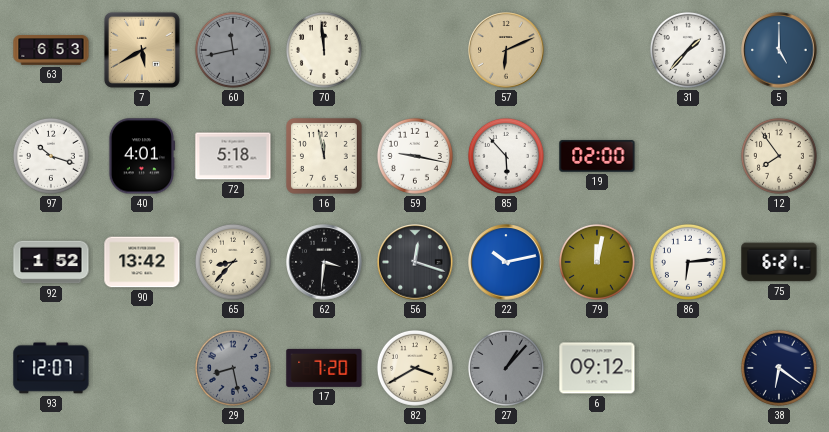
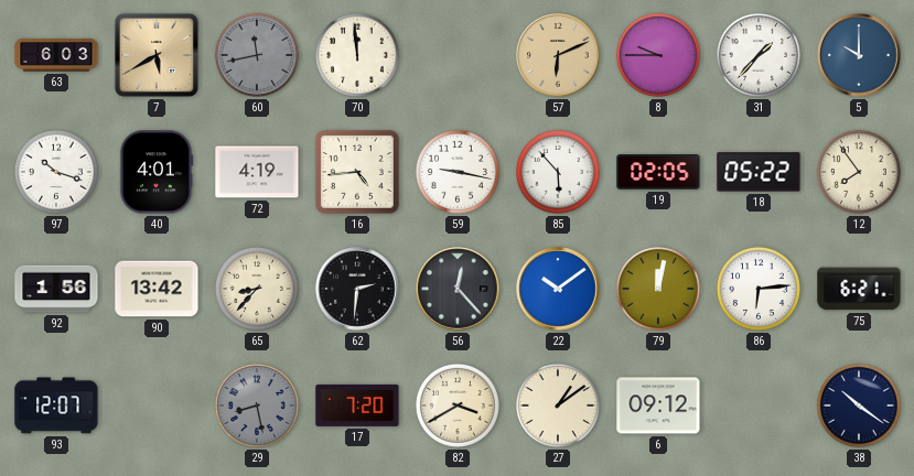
63: 6:53 -> 6:03 (56, 55)
8: none -> 9:45 (658, 55)
5: 5:00 -> 10:00 (859, 55)
72: 5:18 -> 4:19 (257, 172)
16: 11:58 -> 4:44 (357, 172)
19: 02:00 -> 02:05 (658, 172)
18: none -> 05:22 (759, 172)
92: 1:52 -> 1:56 (56, 289)
62: 3:31 -> 2:31 (357, 289)
56: 12:18 -> 12:23 (458, 289)
22: 10:13 -> 10:09 (558, 289)
27: 1:07 -> 1:09 (558, 405)
27 dial: grey -> cream (558, 405)
38: 6:21 -> 10:21 (859, 405)
